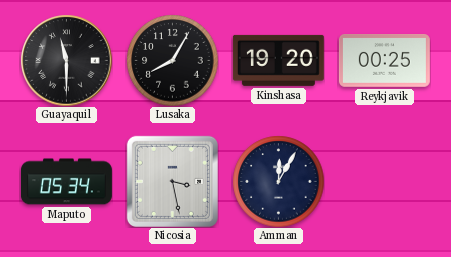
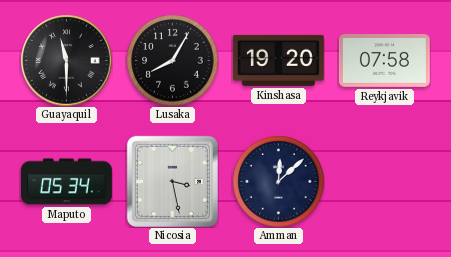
Reykjavik: 00:25 -> 07:58 (384, 61)
Amman: 12:05 -> 12:08 (278, 181)
